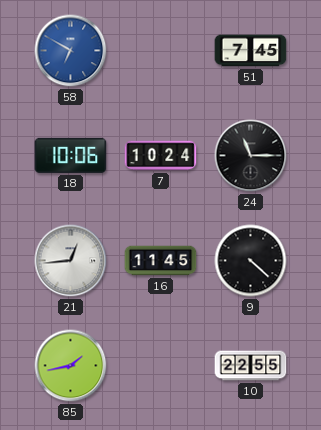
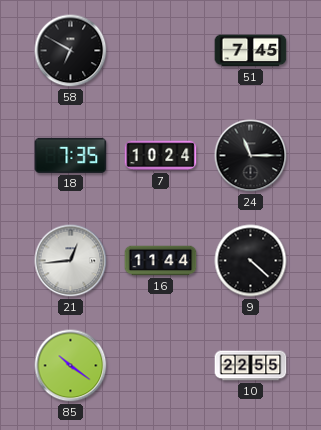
58 dial: blue -> black (71, 51)
18: 10:06 -> 7:35 (71, 155)
16: 11:45 -> 11:44 (161, 261)
85: 1:43 -> 10:21 (71, 366)
